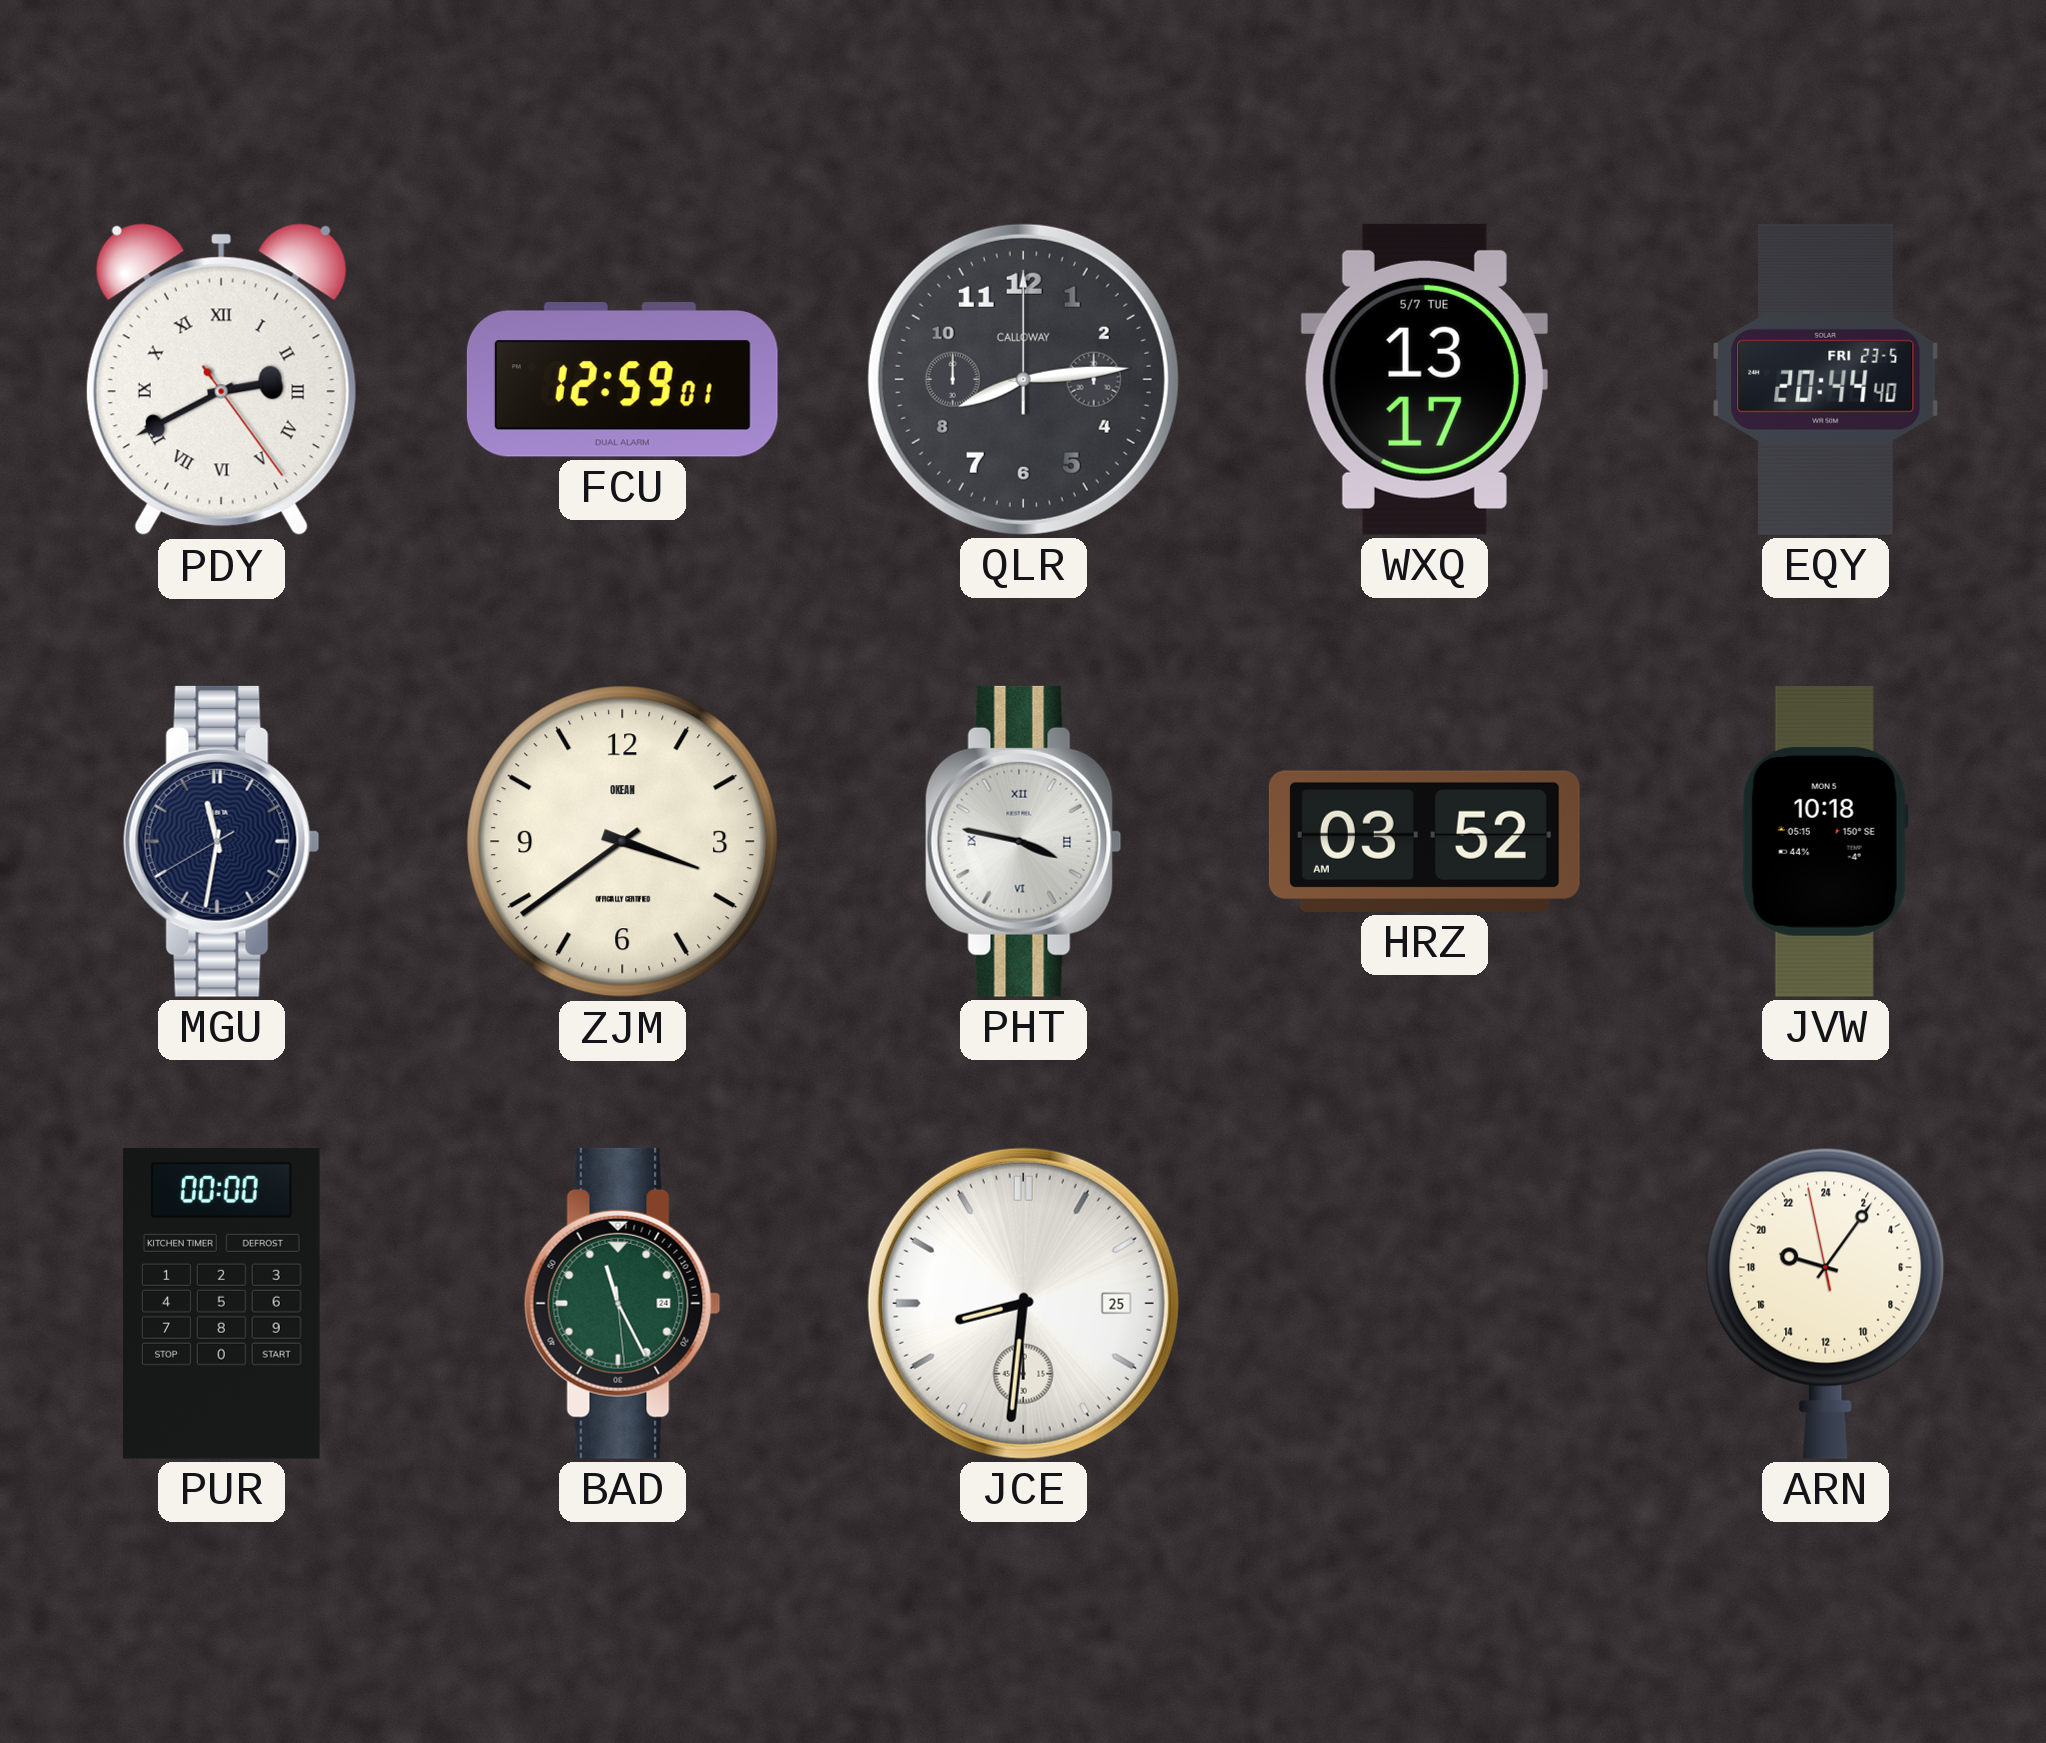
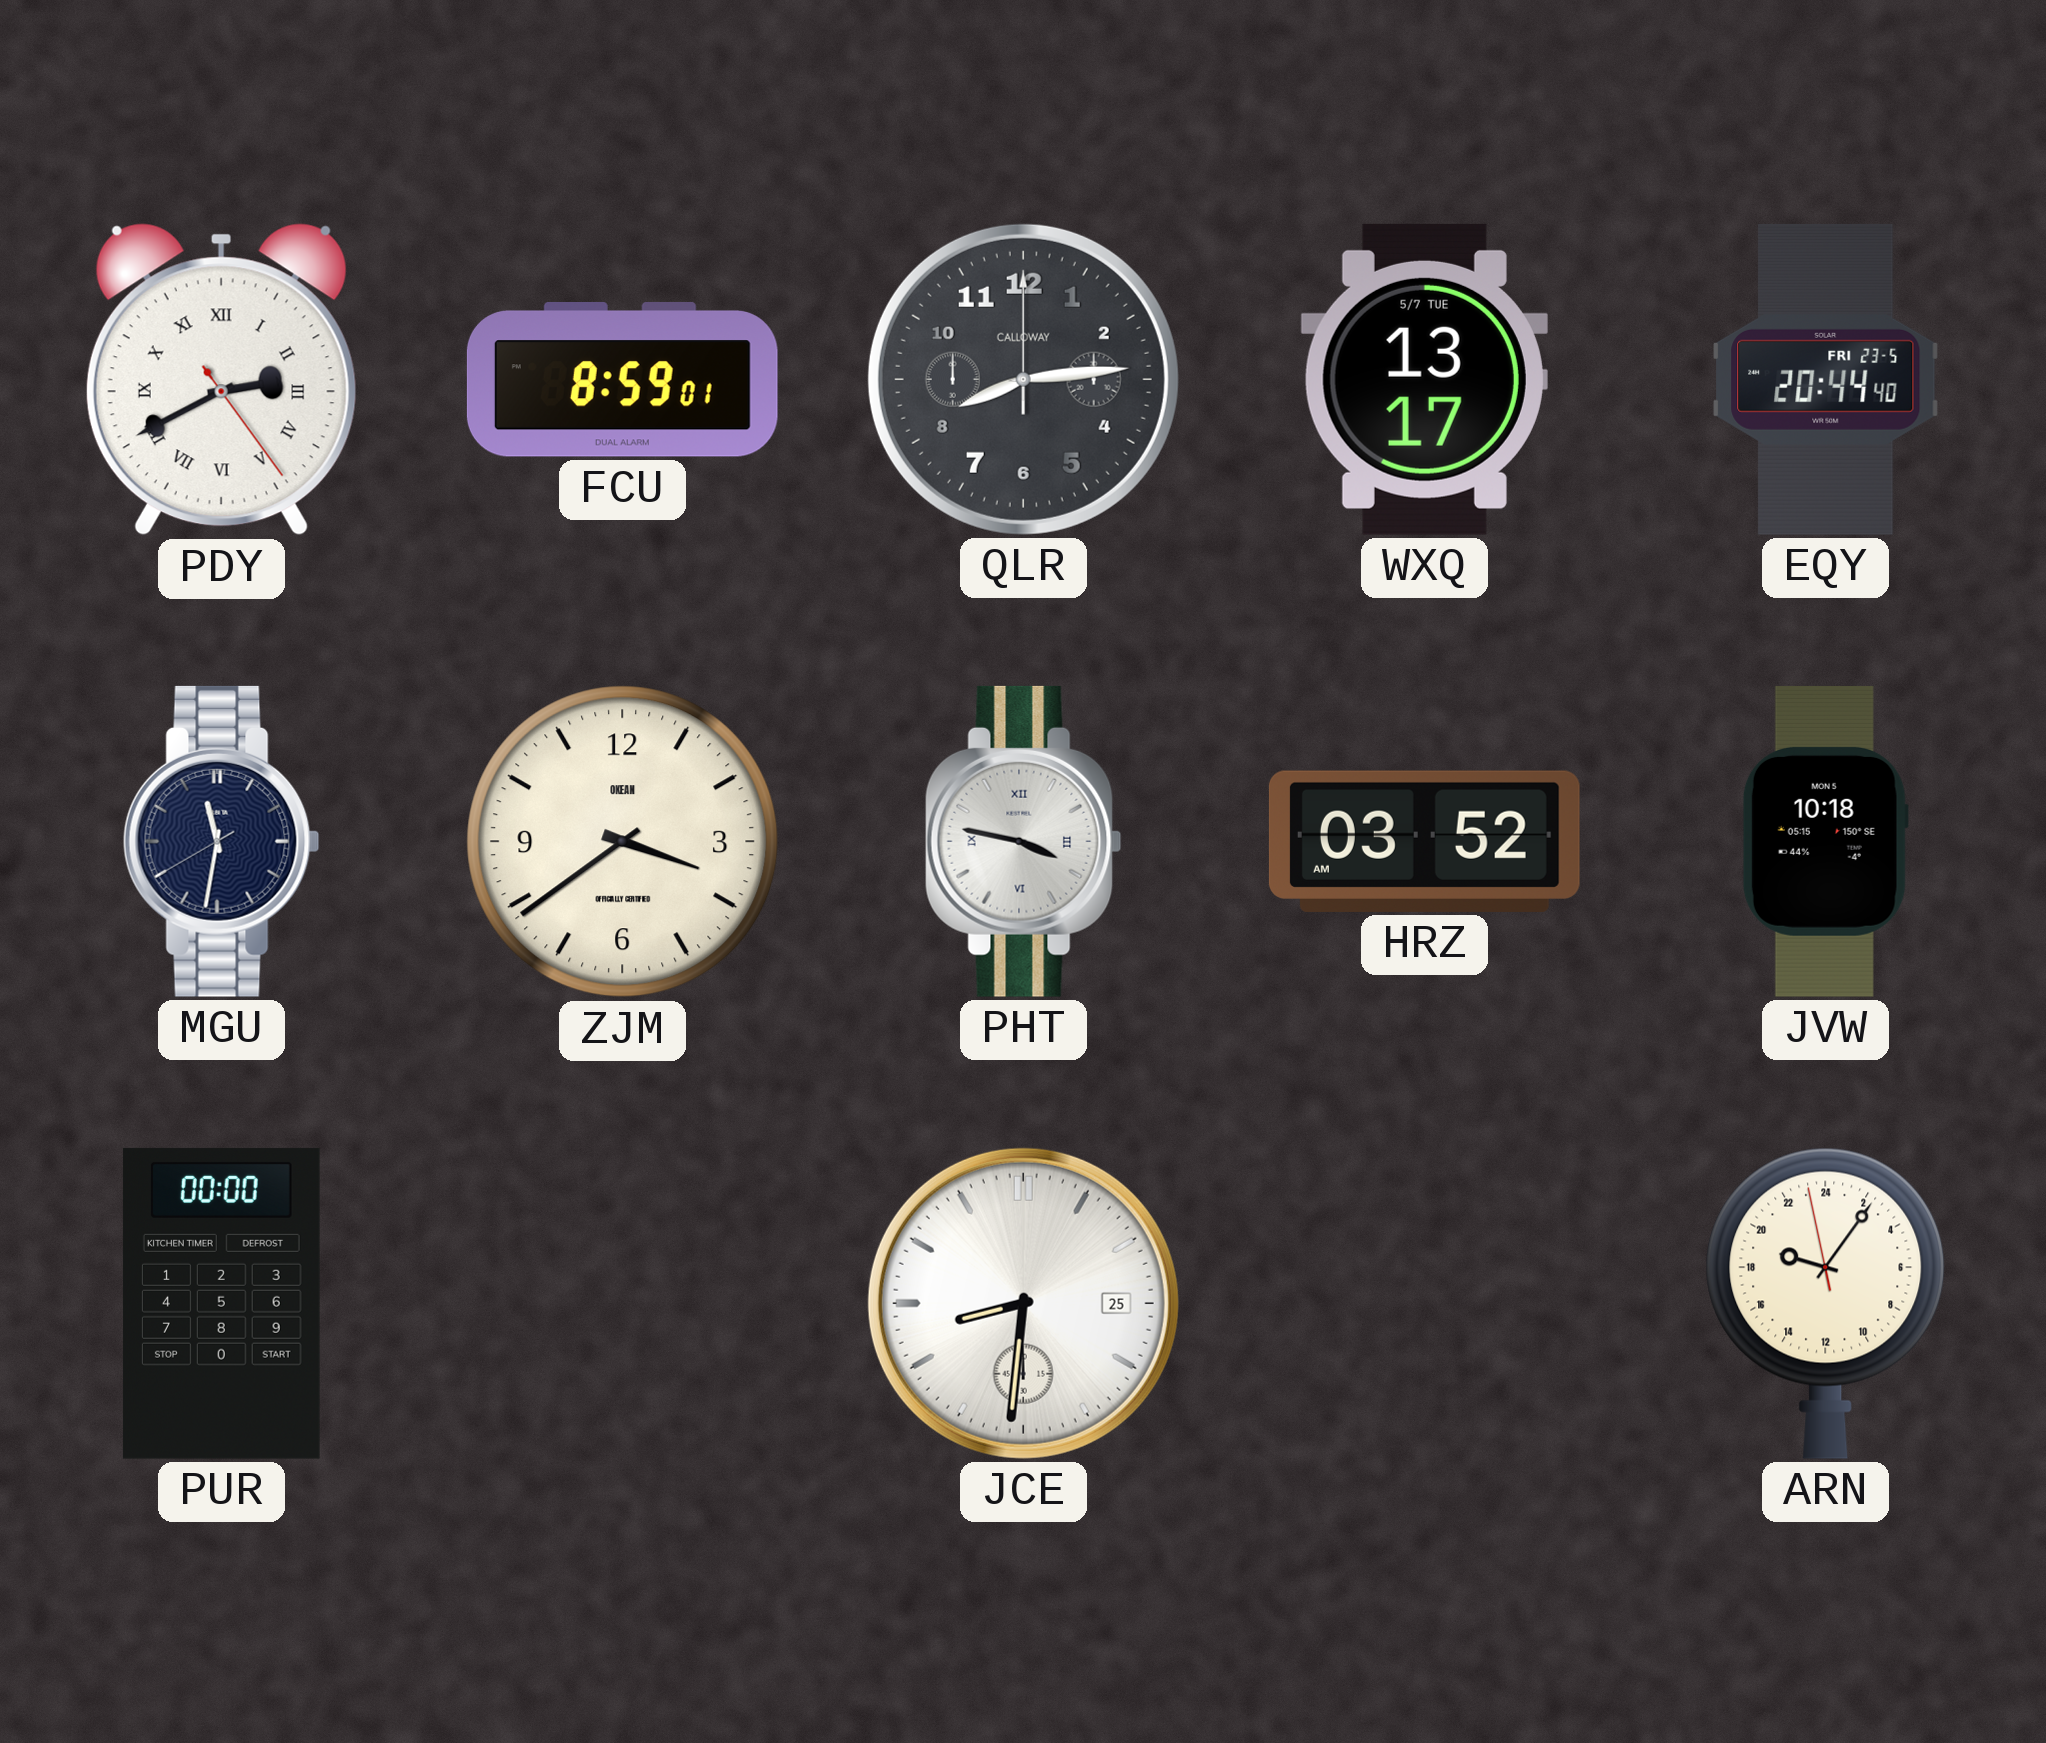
FCU: 12:59 -> 8:59 (622, 379)
BAD: 11:25 -> none (622, 1303)
